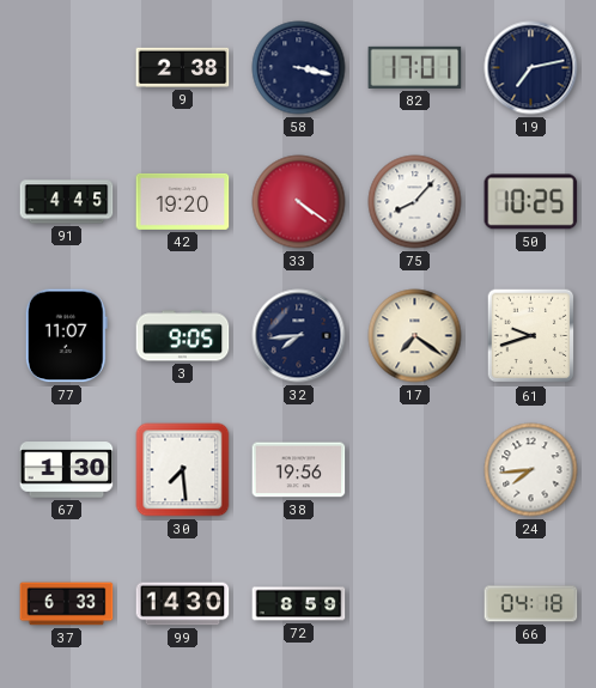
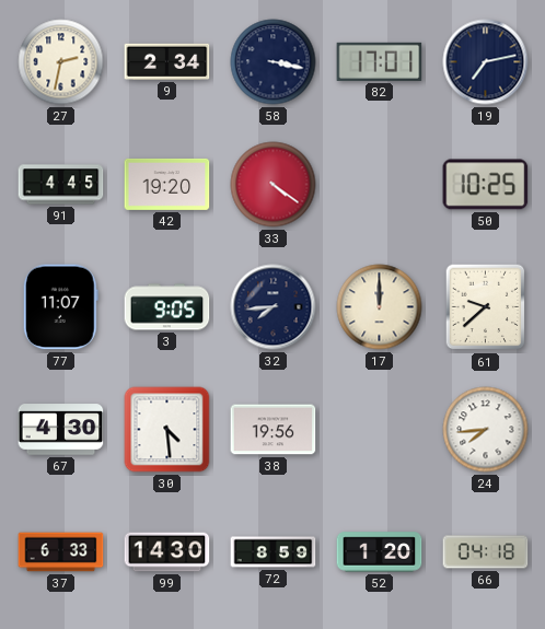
27: none -> 2:32 (61, 62)
9: 2:38 -> 2:34 (167, 61)
75: 8:07 -> none (415, 202)
17: 7:21 -> 12:00 (380, 307)
61: 9:42 -> 9:38 (486, 307)
67: 1:30 -> 4:30 (61, 430)
30: 7:29 -> 4:29 (167, 430)
52: none -> 1:20 (380, 552)
